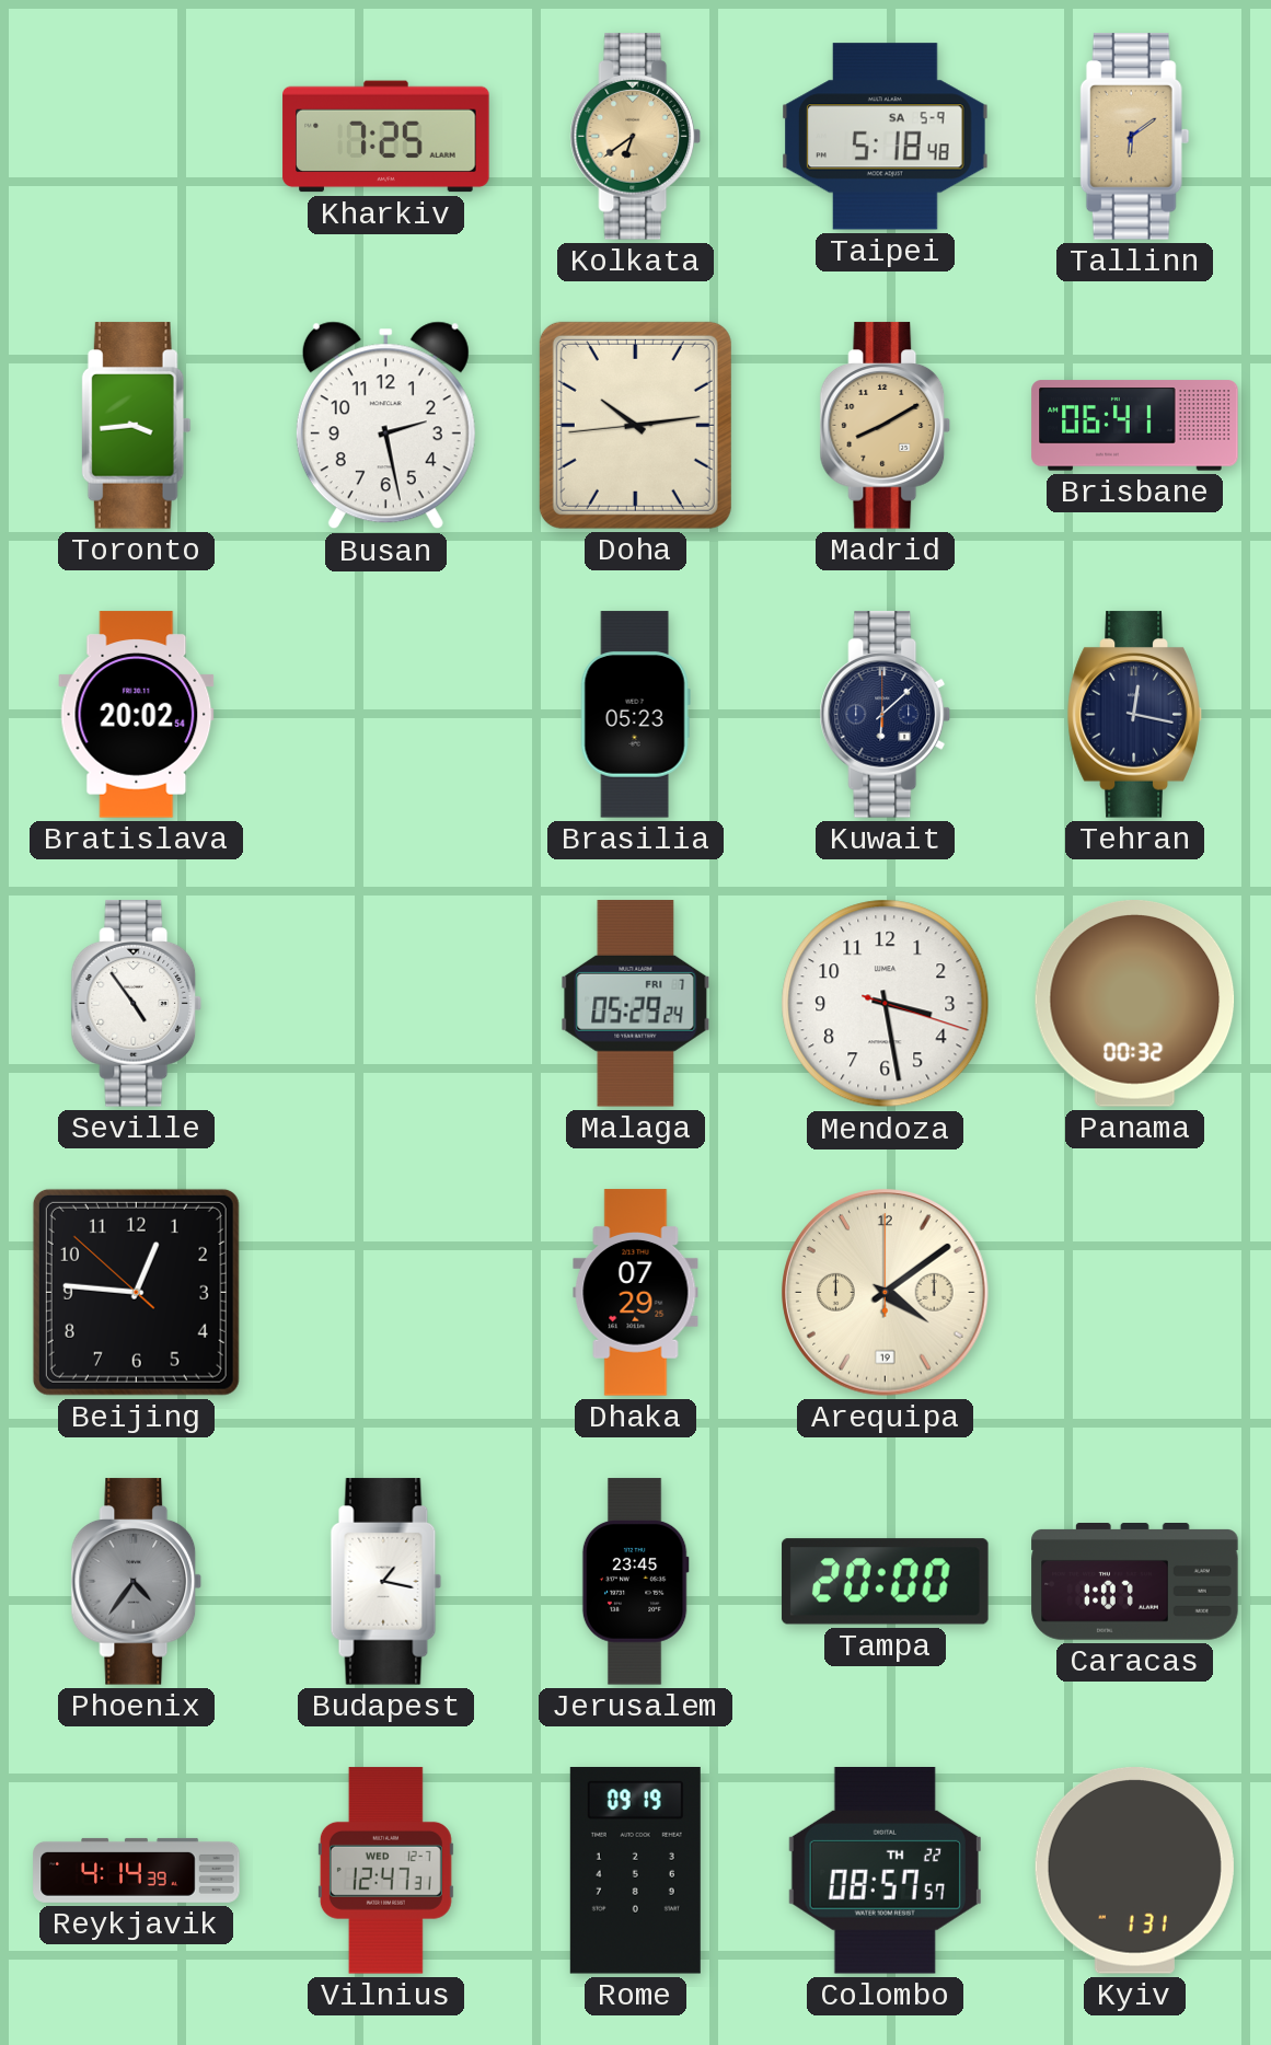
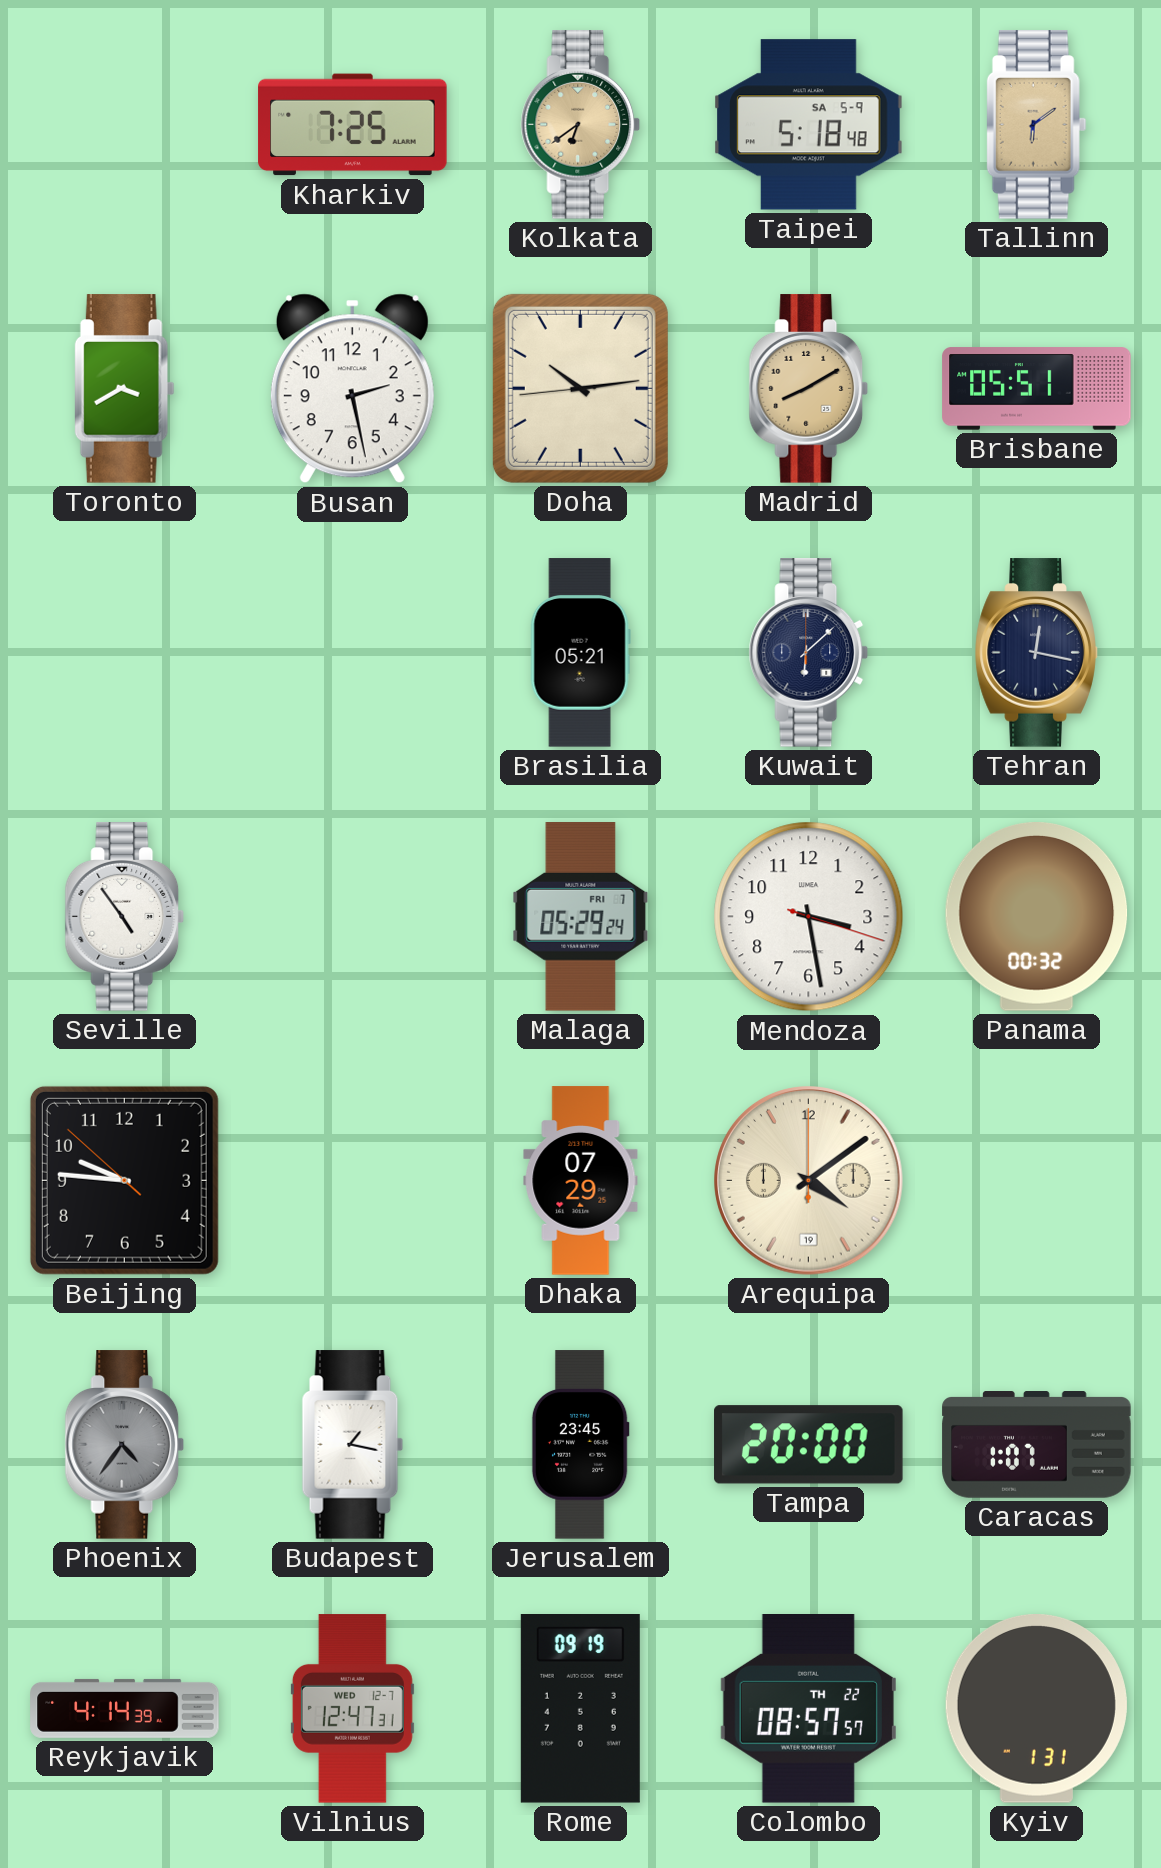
Toronto: 3:44 -> 3:40 (124, 389)
Brisbane: 06:41 -> 05:51 (1037, 389)
Bratislava: 20:02 -> none (137, 715)
Brasilia: 05:23 -> 05:21 (580, 653)
Beijing: 12:45 -> 9:45 (124, 1180)
